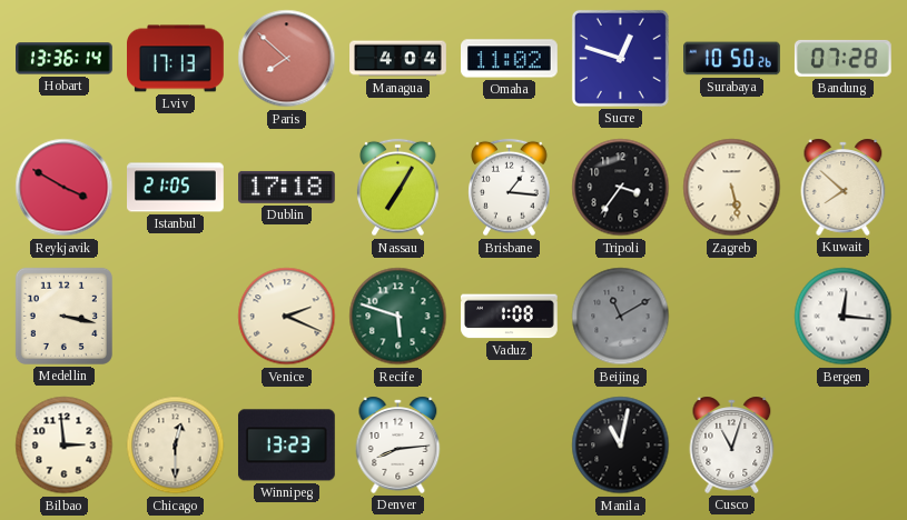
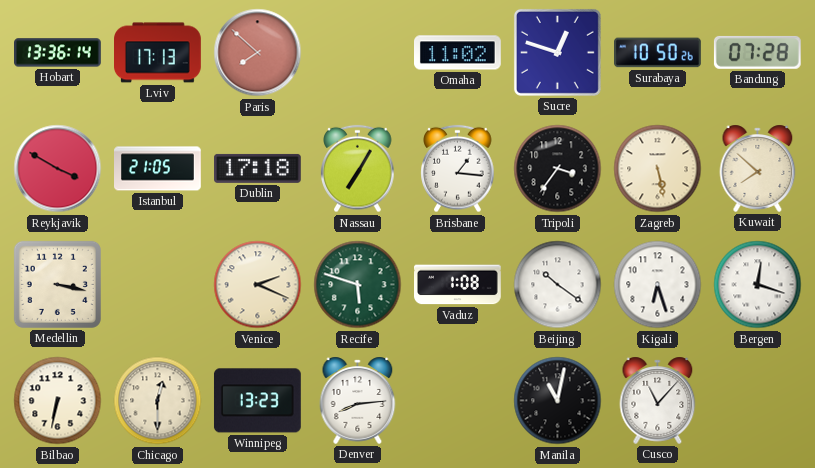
Managua: 4:04 -> none (398, 59)
Beijing: 11:10 -> 10:21 (558, 285)
Beijing dial: grey -> white (558, 285)
Kigali: none -> 6:27 (658, 285)
Bergen: 12:16 -> 12:18 (758, 285)
Bilbao: 2:59 -> 6:32 (58, 401)
Cusco: 11:03 -> 11:07 (658, 400)
